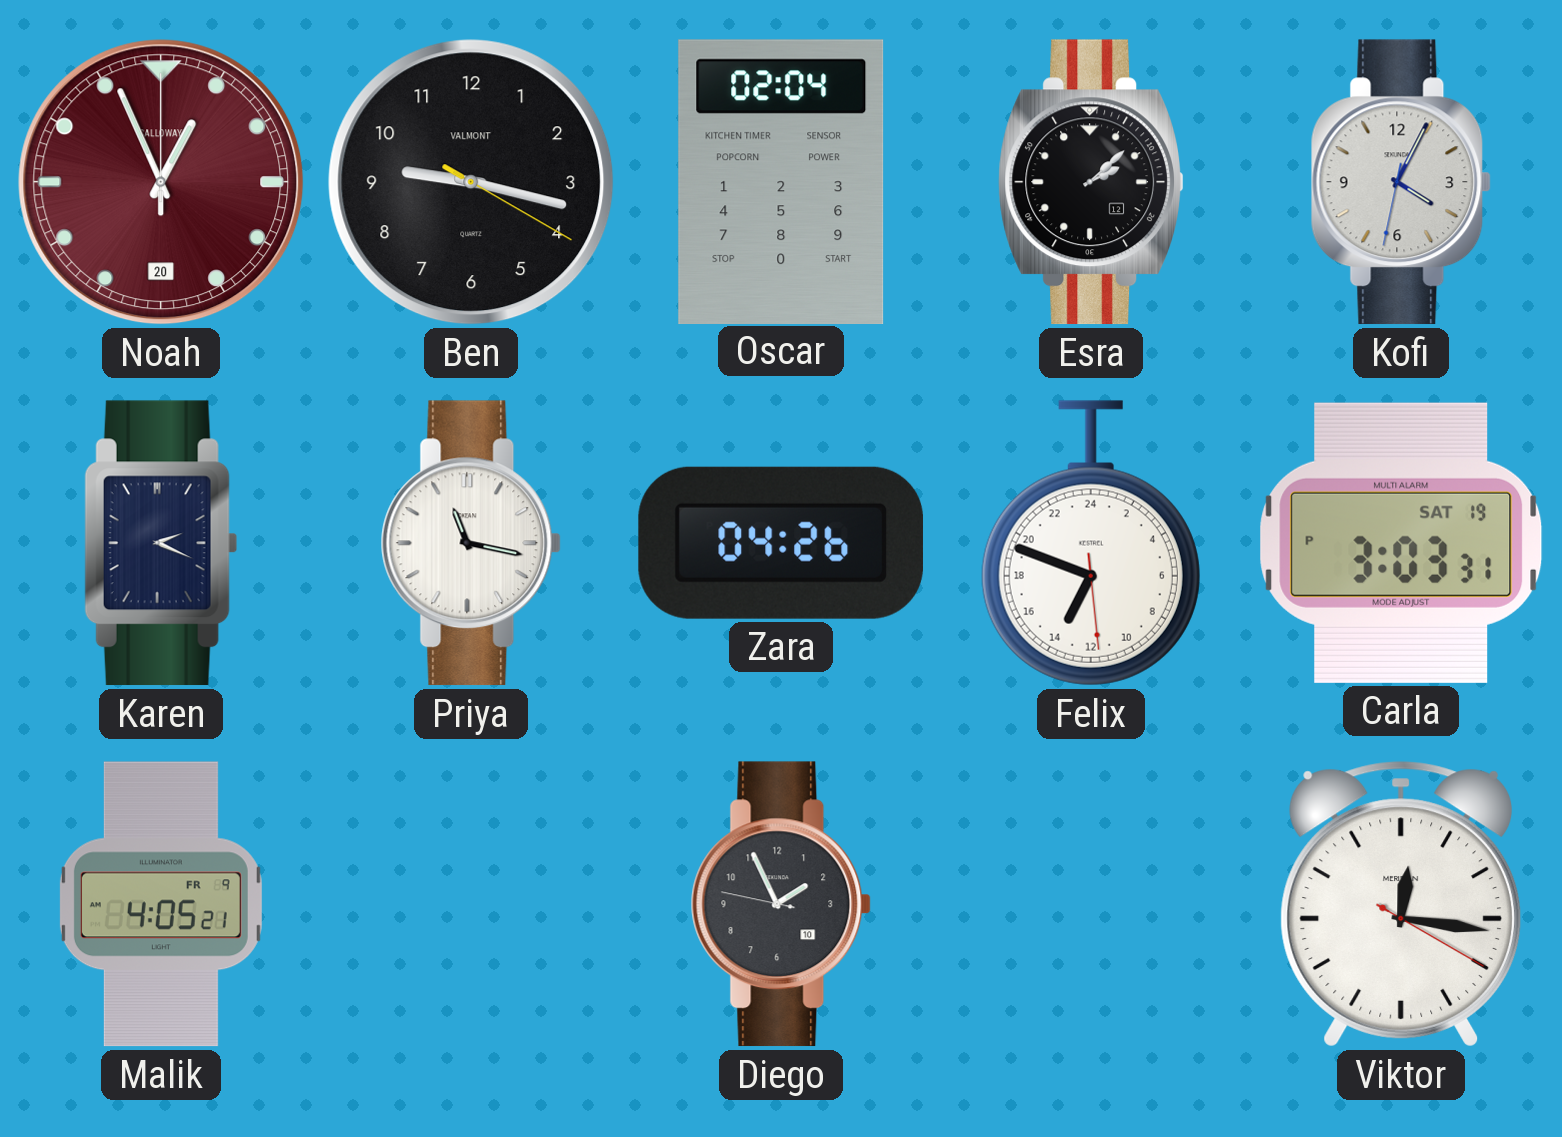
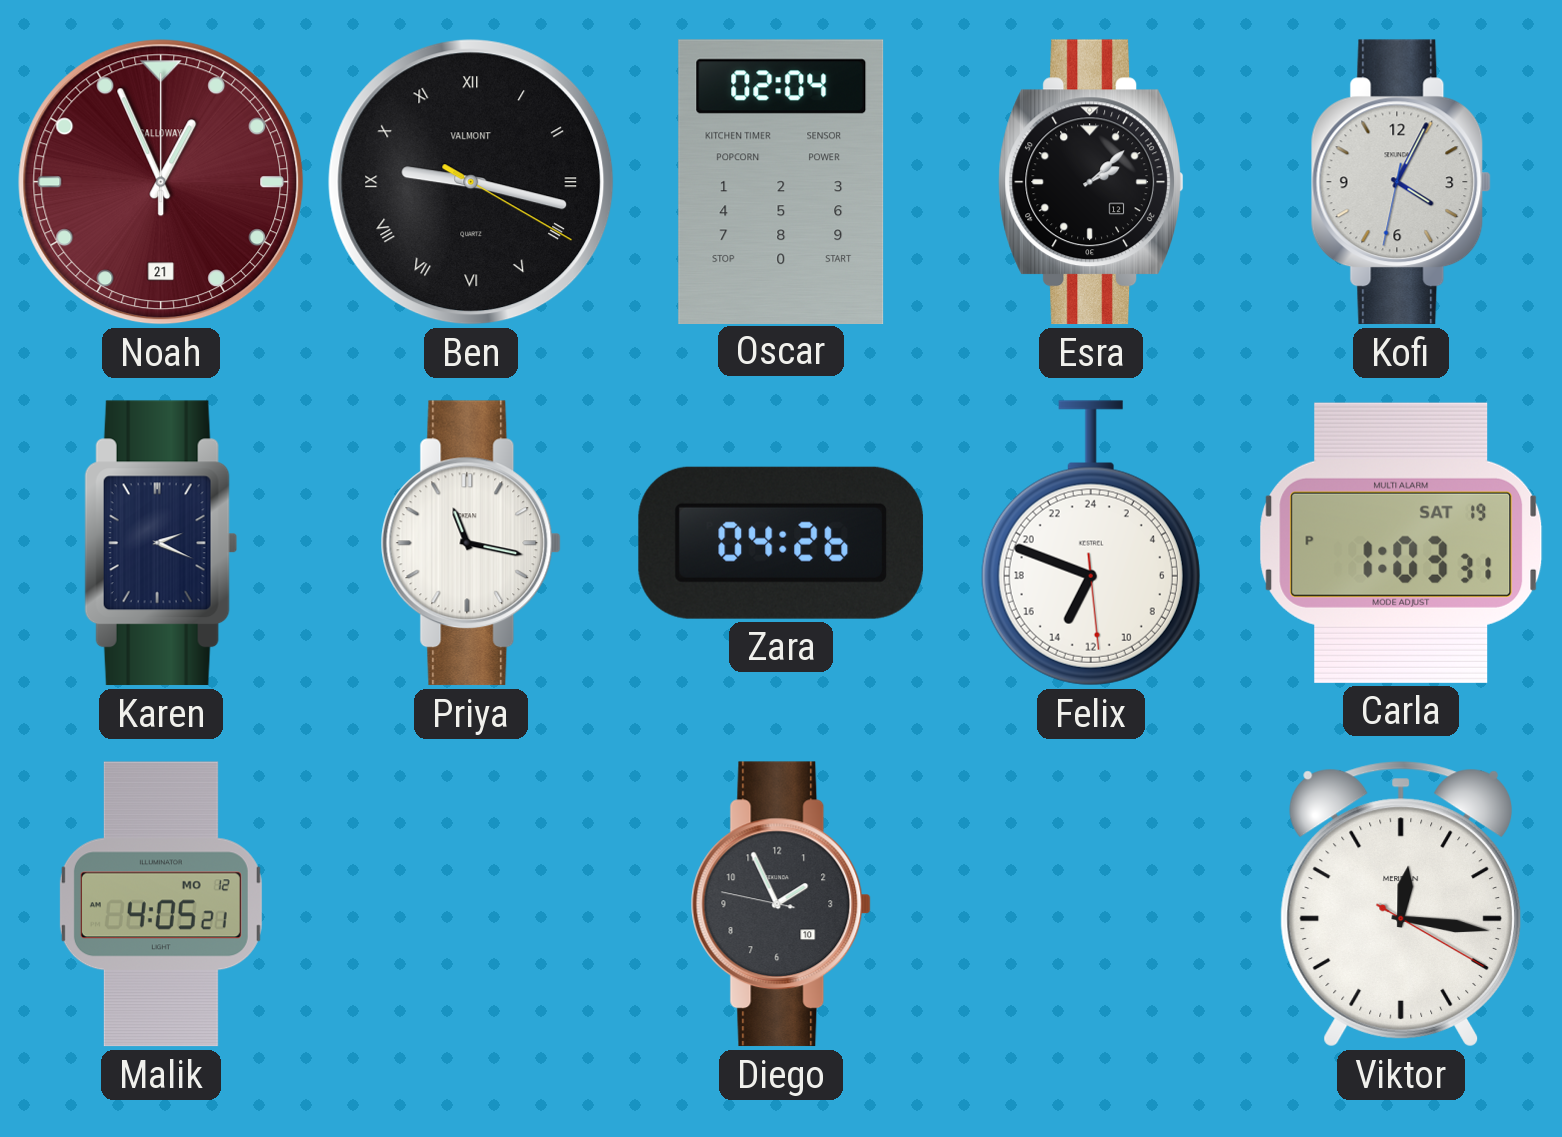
Noah date: 20 -> 21 (161, 182)
Ben numerals: Arabic -> Roman (471, 182)
Carla: 3:03 -> 1:03 (1401, 543)
Malik date: FR 9 -> MO 12 (161, 904)
